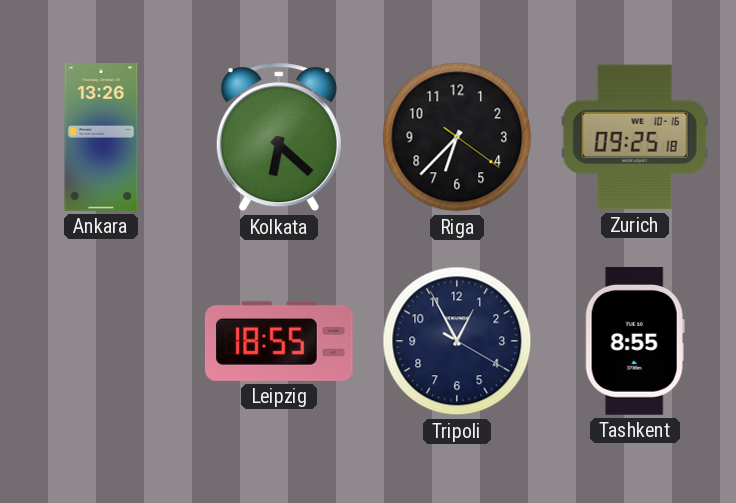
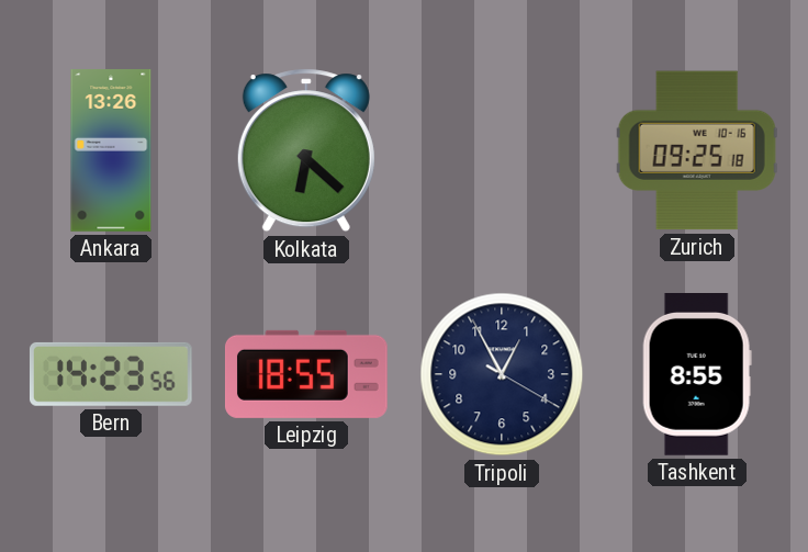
Riga: 6:37 -> none (457, 137)
Bern: none -> 14:23 (111, 374)
